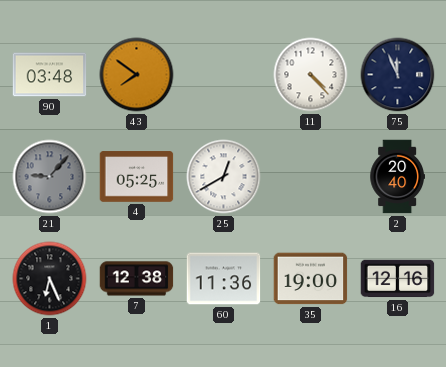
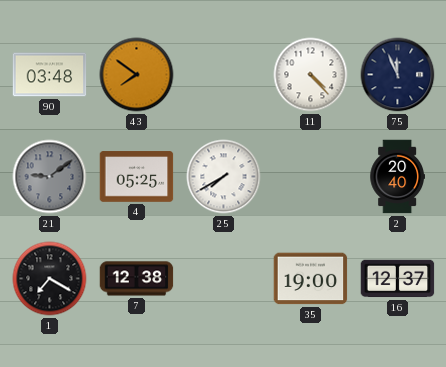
21: 9:07 -> 9:09 (50, 177)
25: 12:40 -> 7:40 (224, 177)
1: 6:26 -> 7:20 (50, 279)
60: 11:36 -> none (224, 279)
16: 12:16 -> 12:37 (398, 279)
